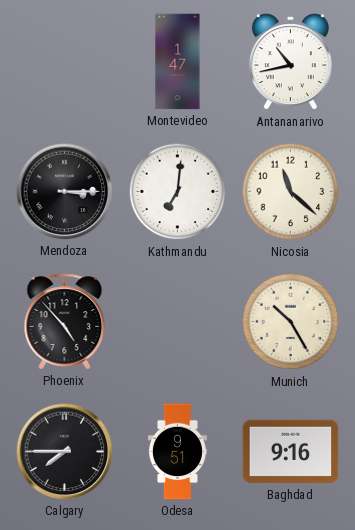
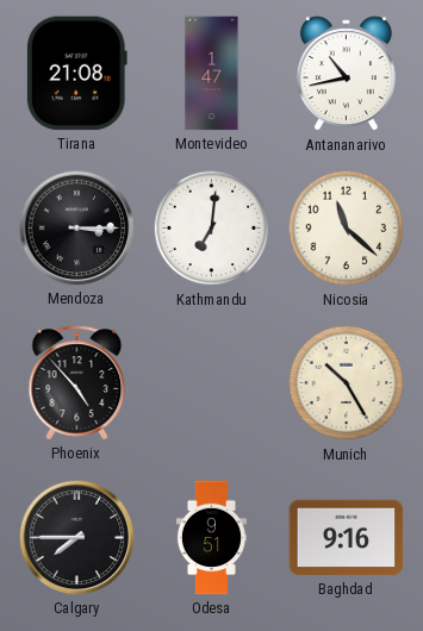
Tirana: none -> 21:08 (76, 74)
